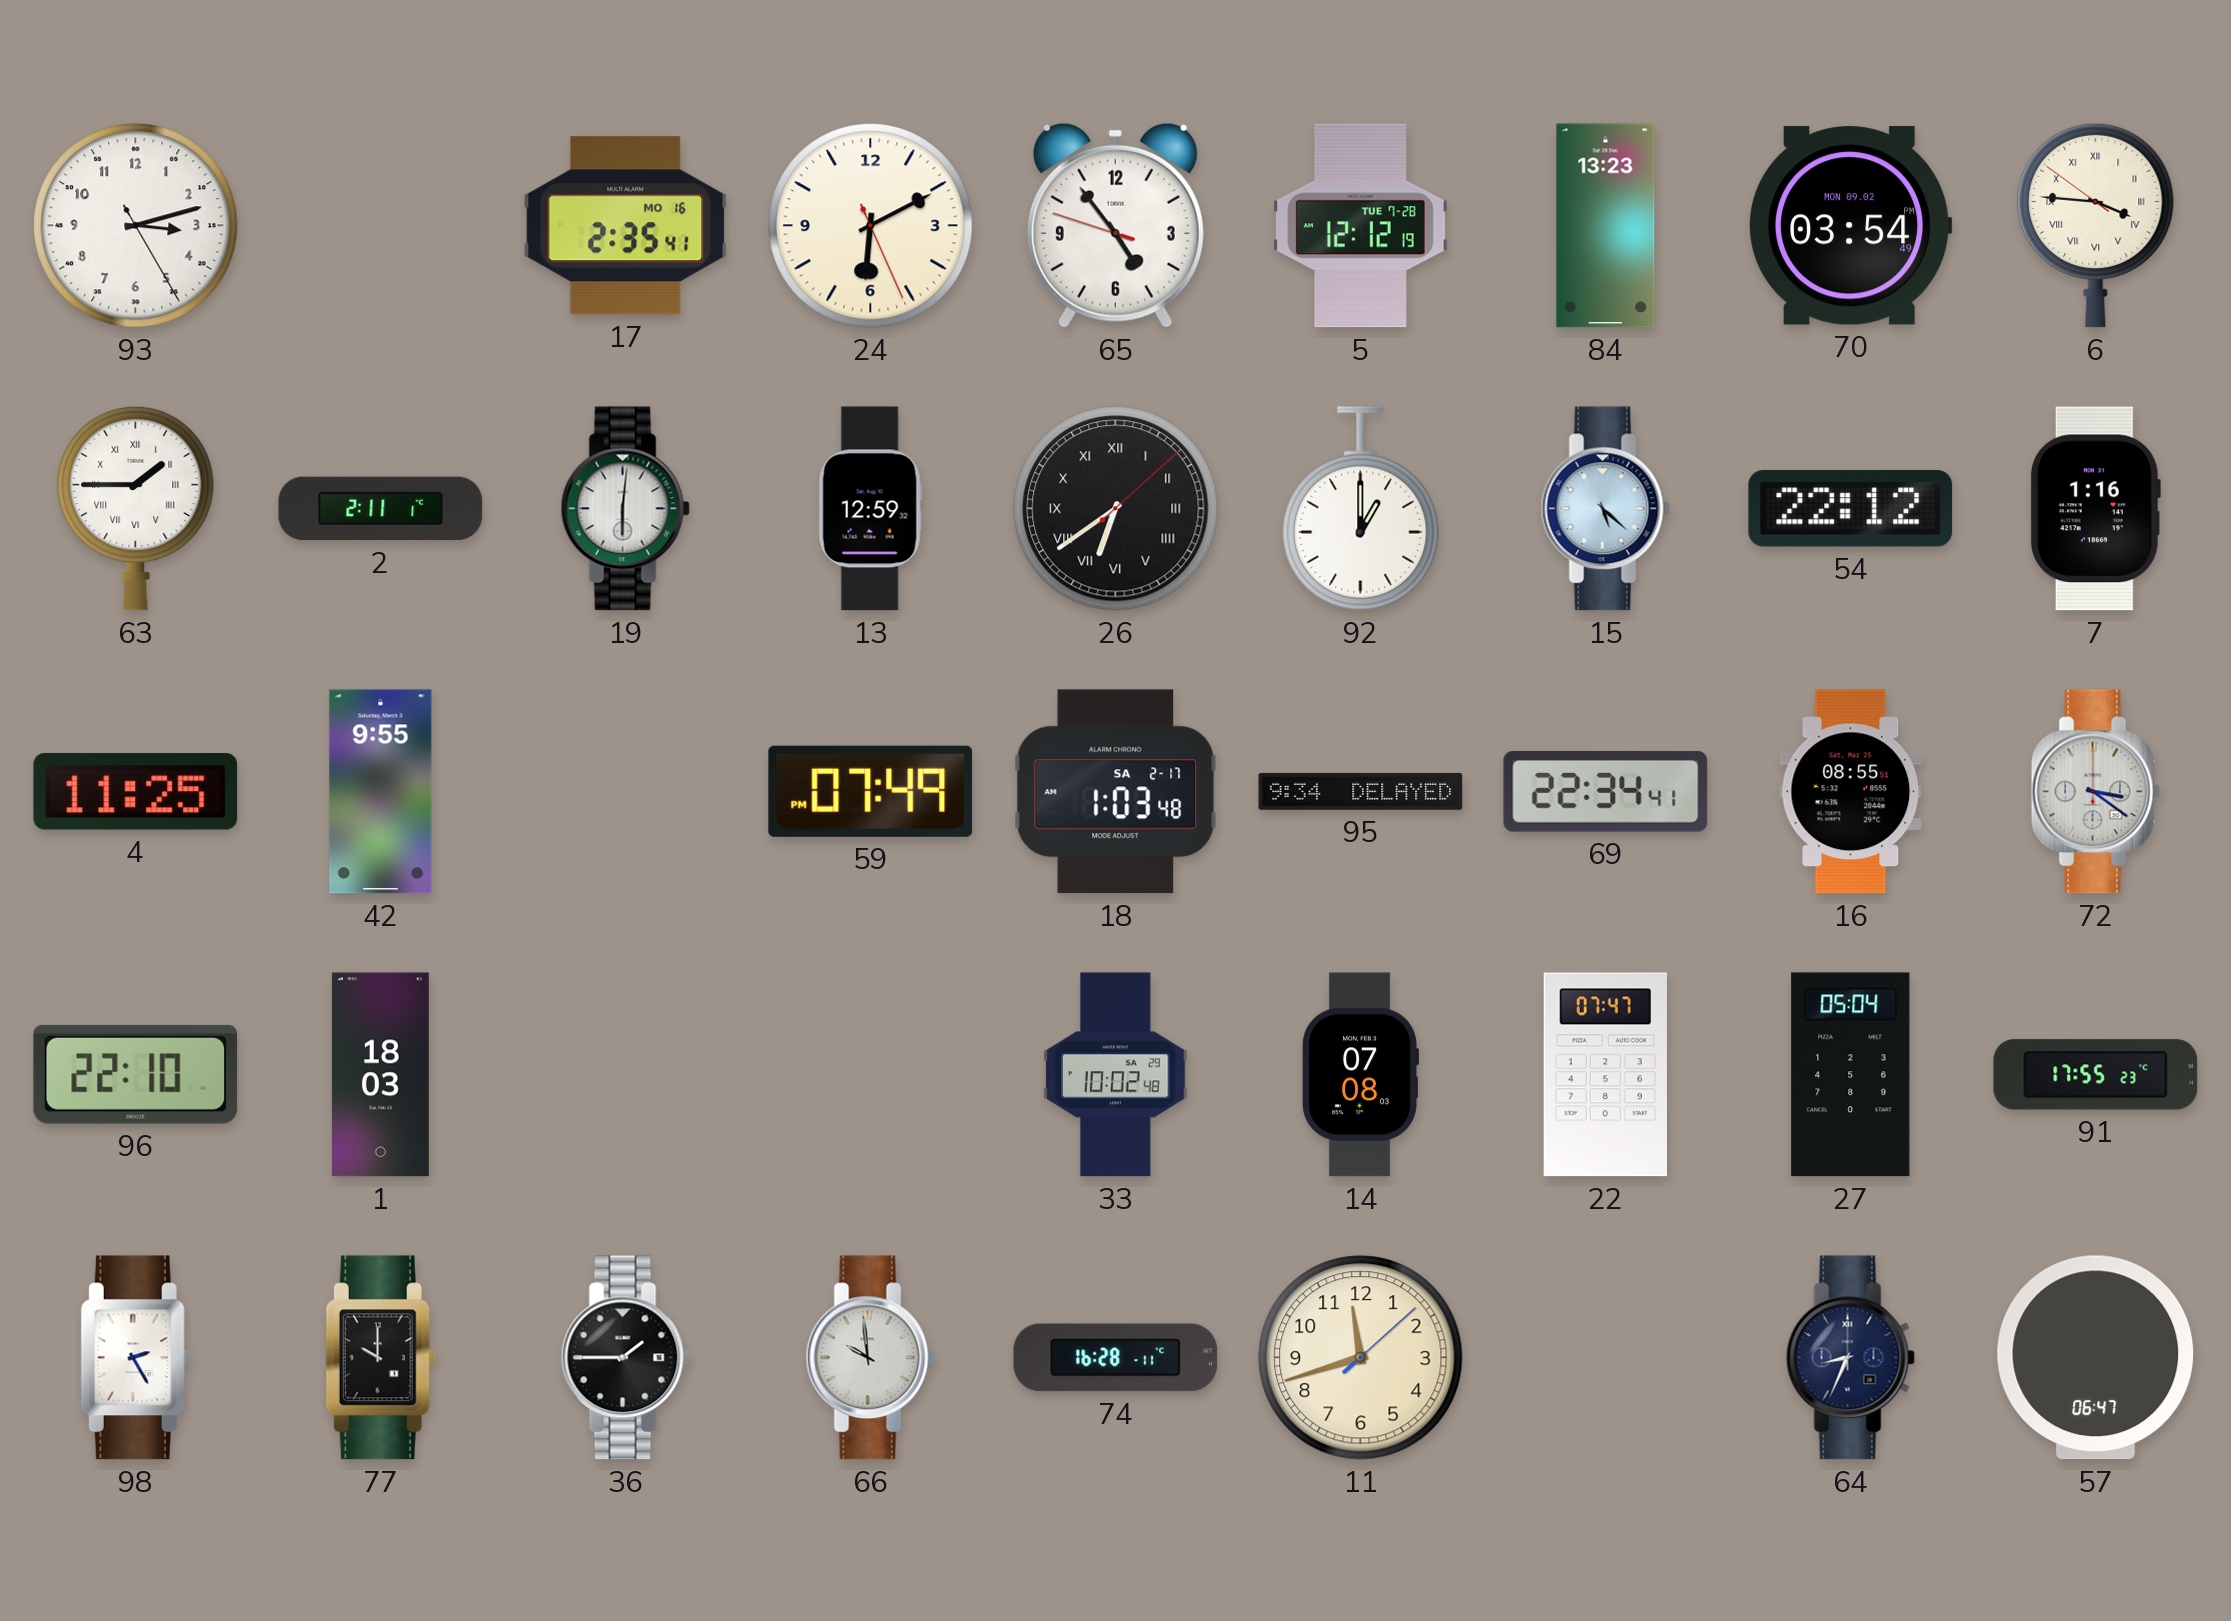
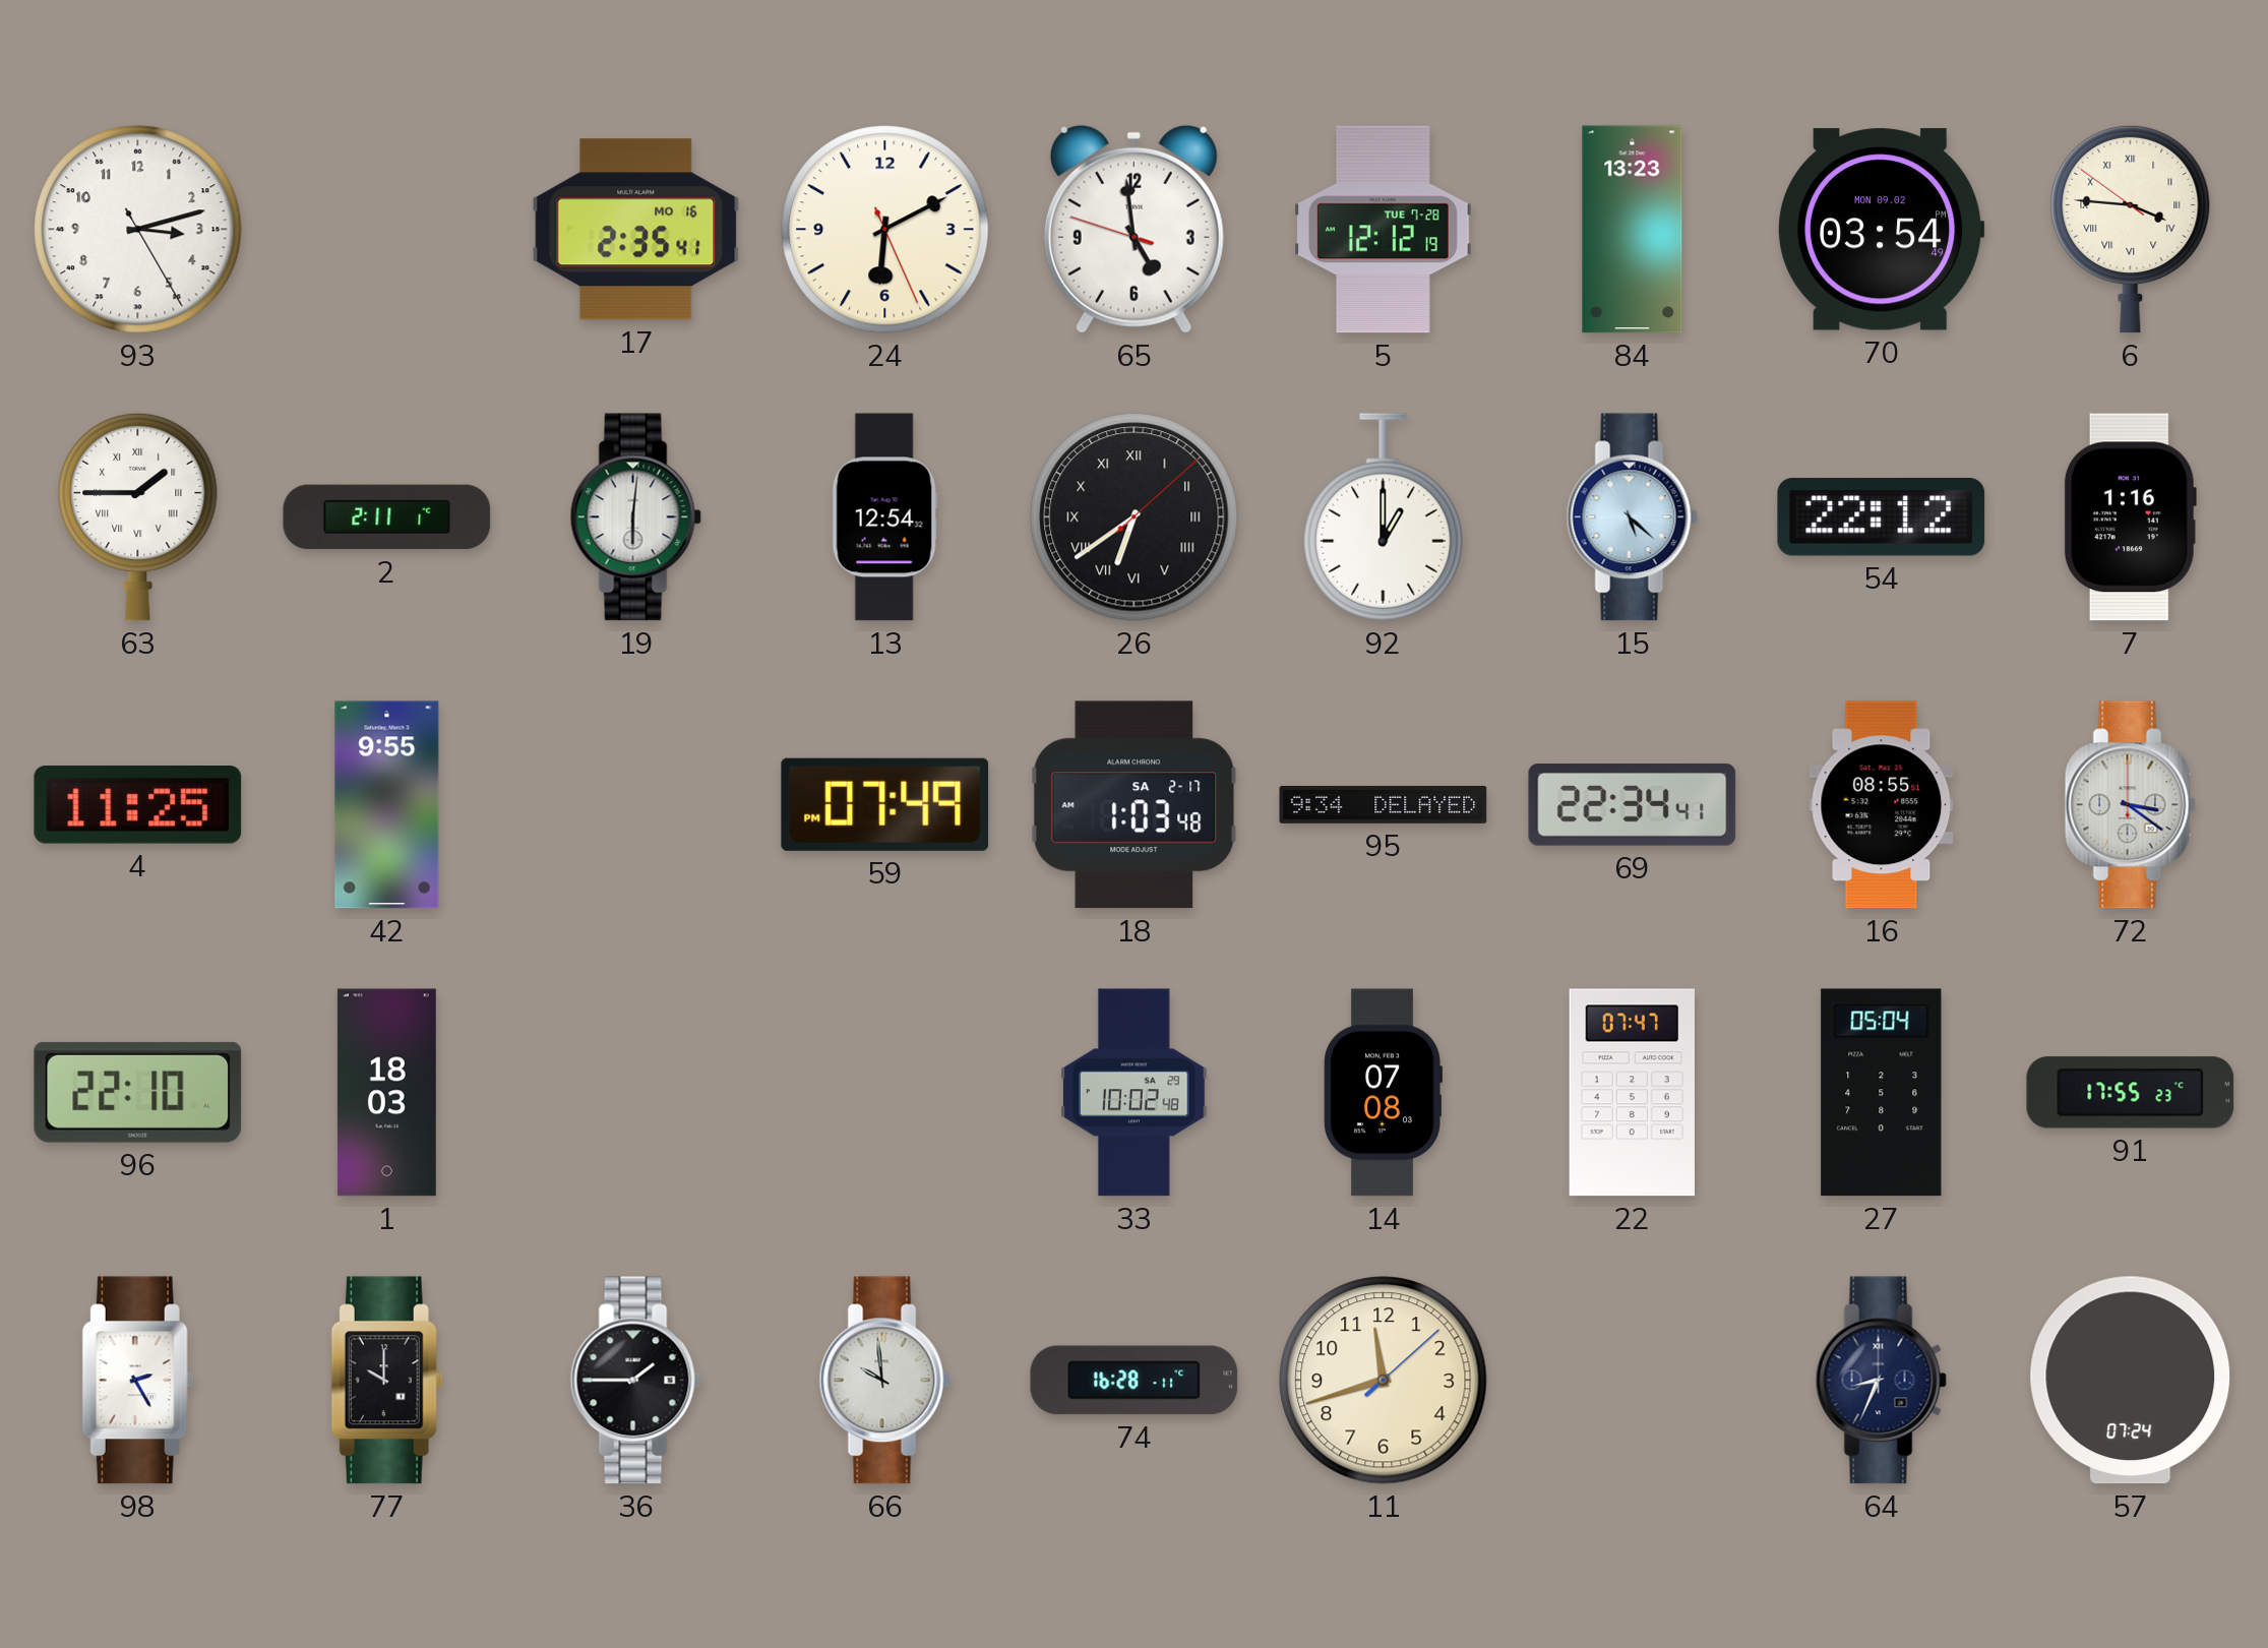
65: 4:53 -> 4:58 (1133, 229)
13: 12:59 -> 12:54 (884, 517)
57: 06:47 -> 07:24 (2131, 1381)
